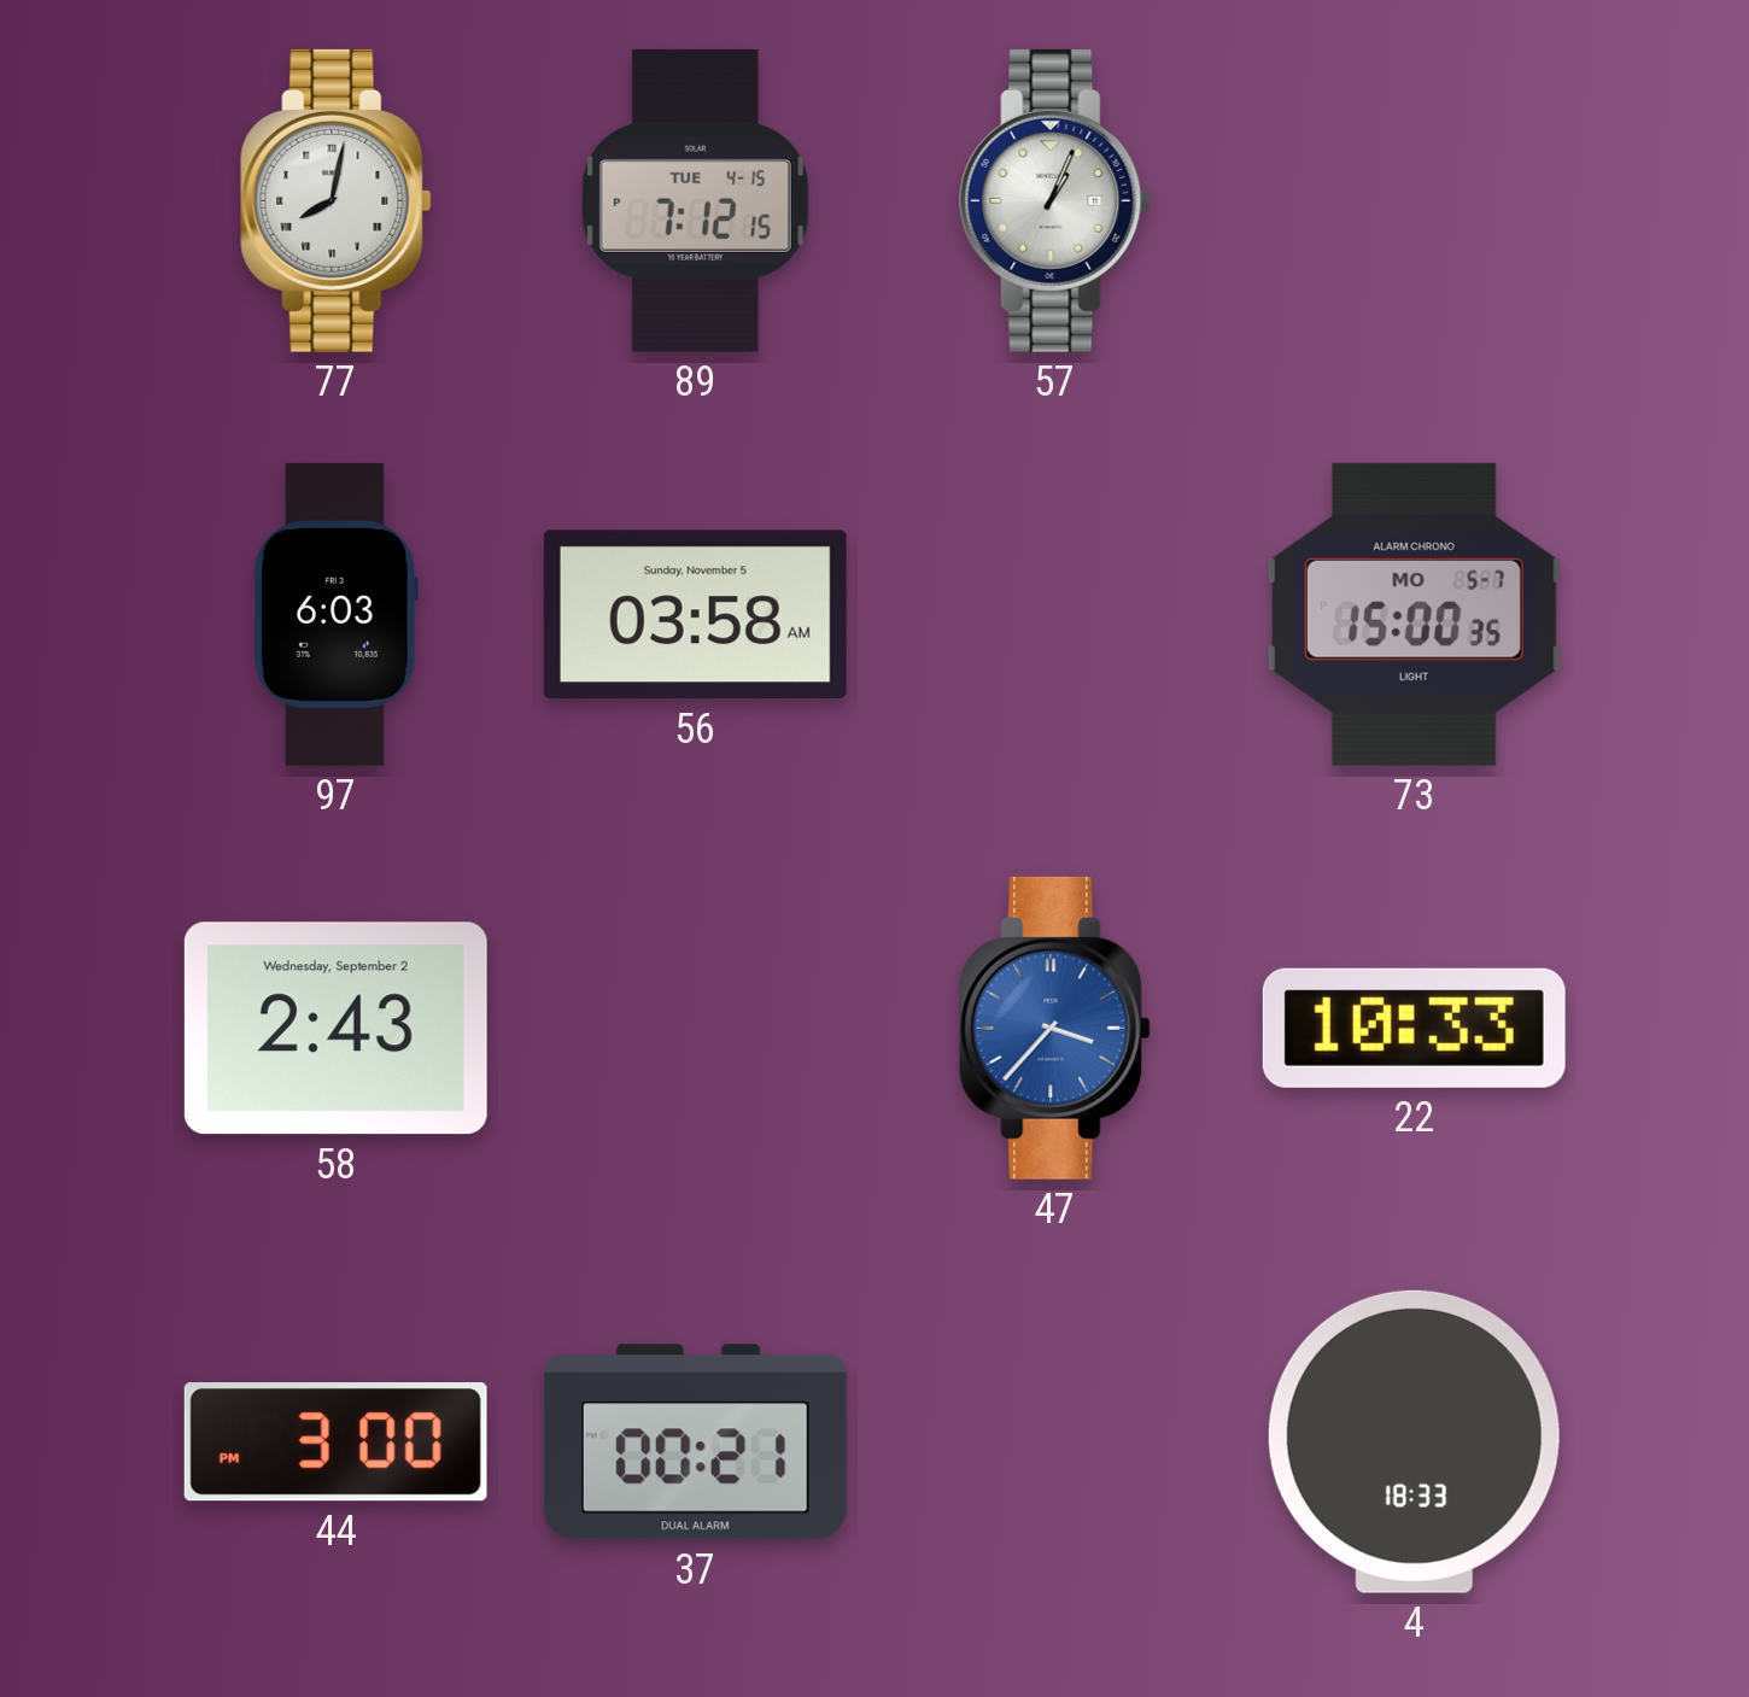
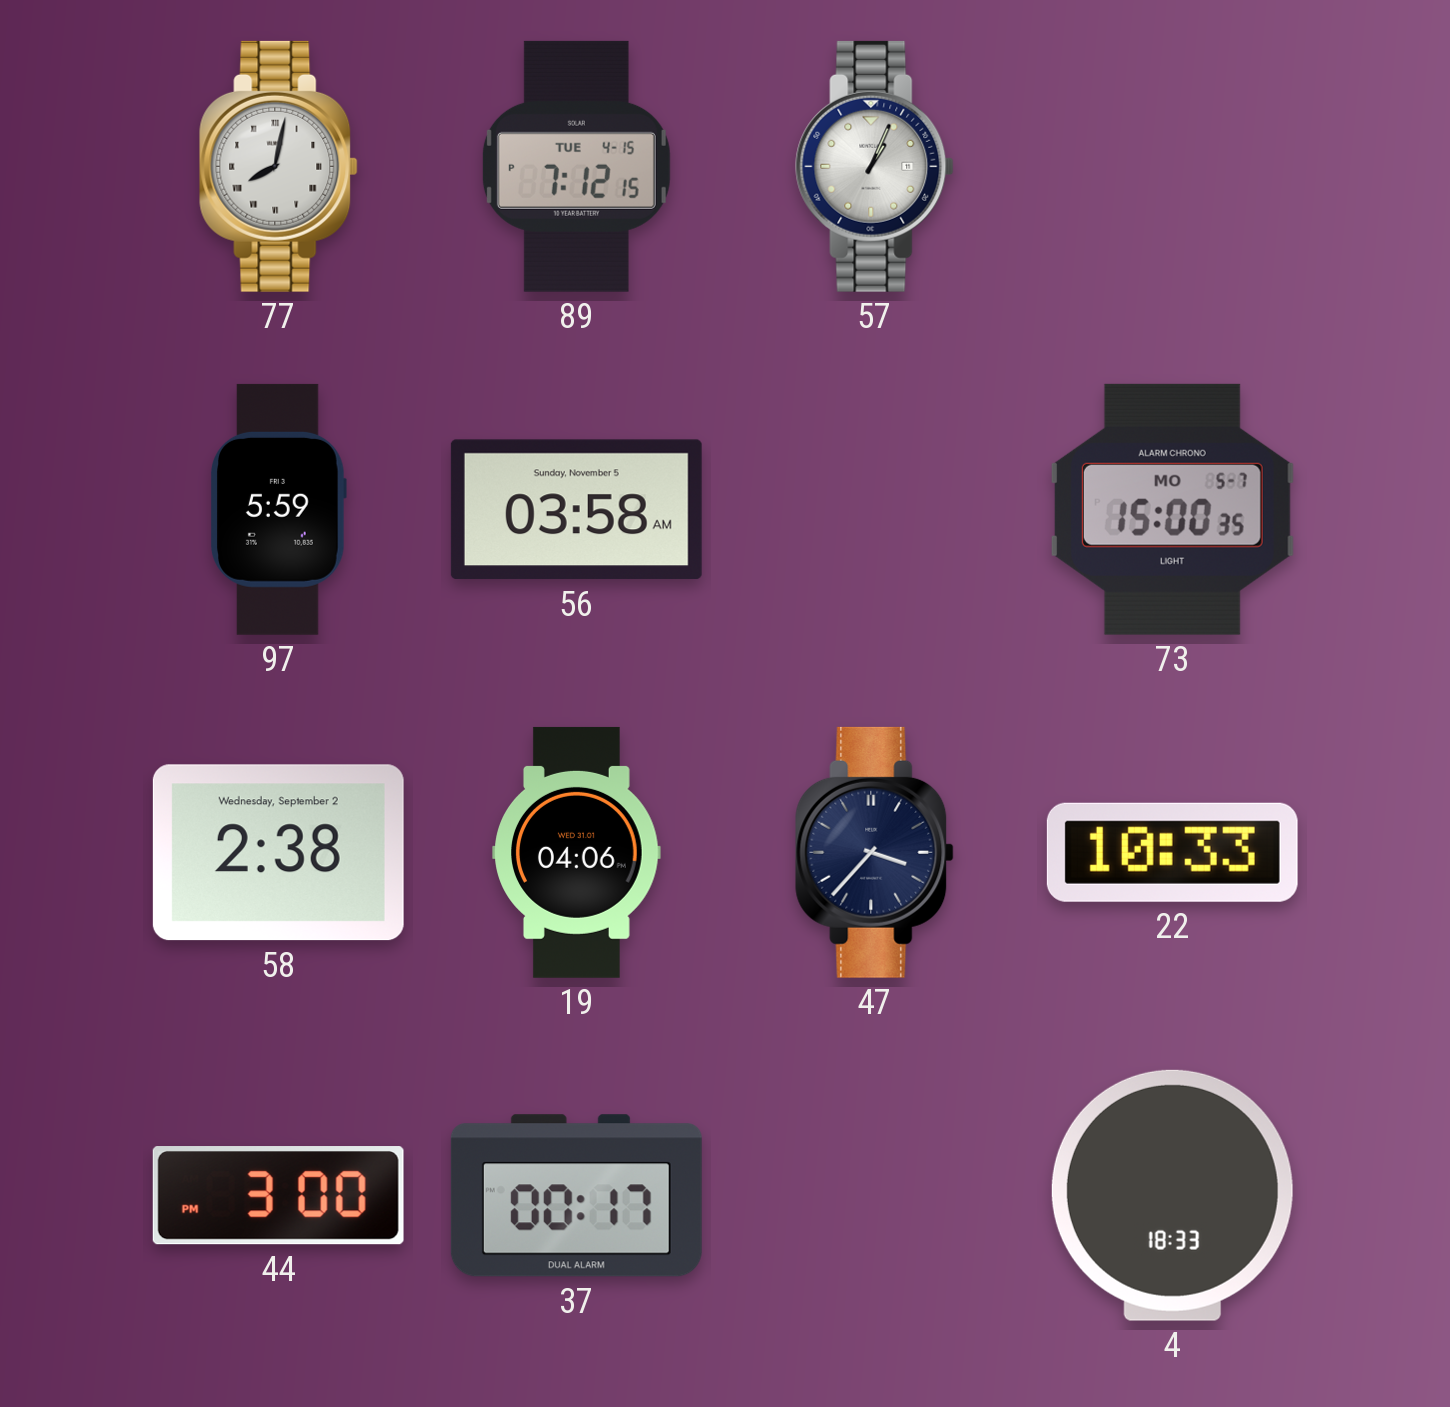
97: 6:03 -> 5:59 (278, 509)
58: 2:43 -> 2:38 (278, 853)
19: none -> 04:06 (577, 852)
47 dial: blue -> navy (875, 852)
37: 00:21 -> 00:17 (576, 1196)
